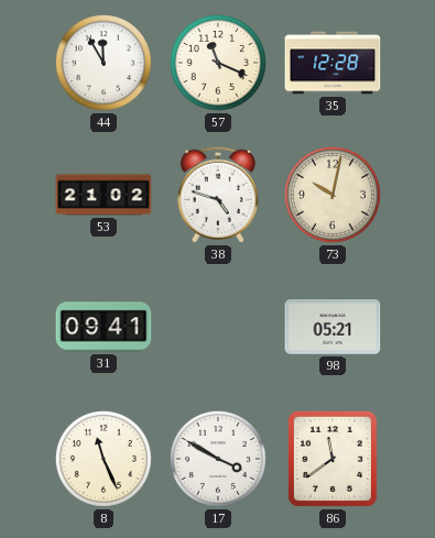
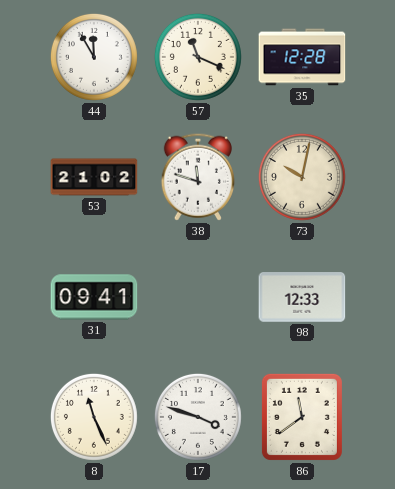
38: 4:48 -> 11:48 (198, 177)
98: 05:21 -> 12:33 (302, 297)
17: 3:50 -> 3:48 (198, 417)
